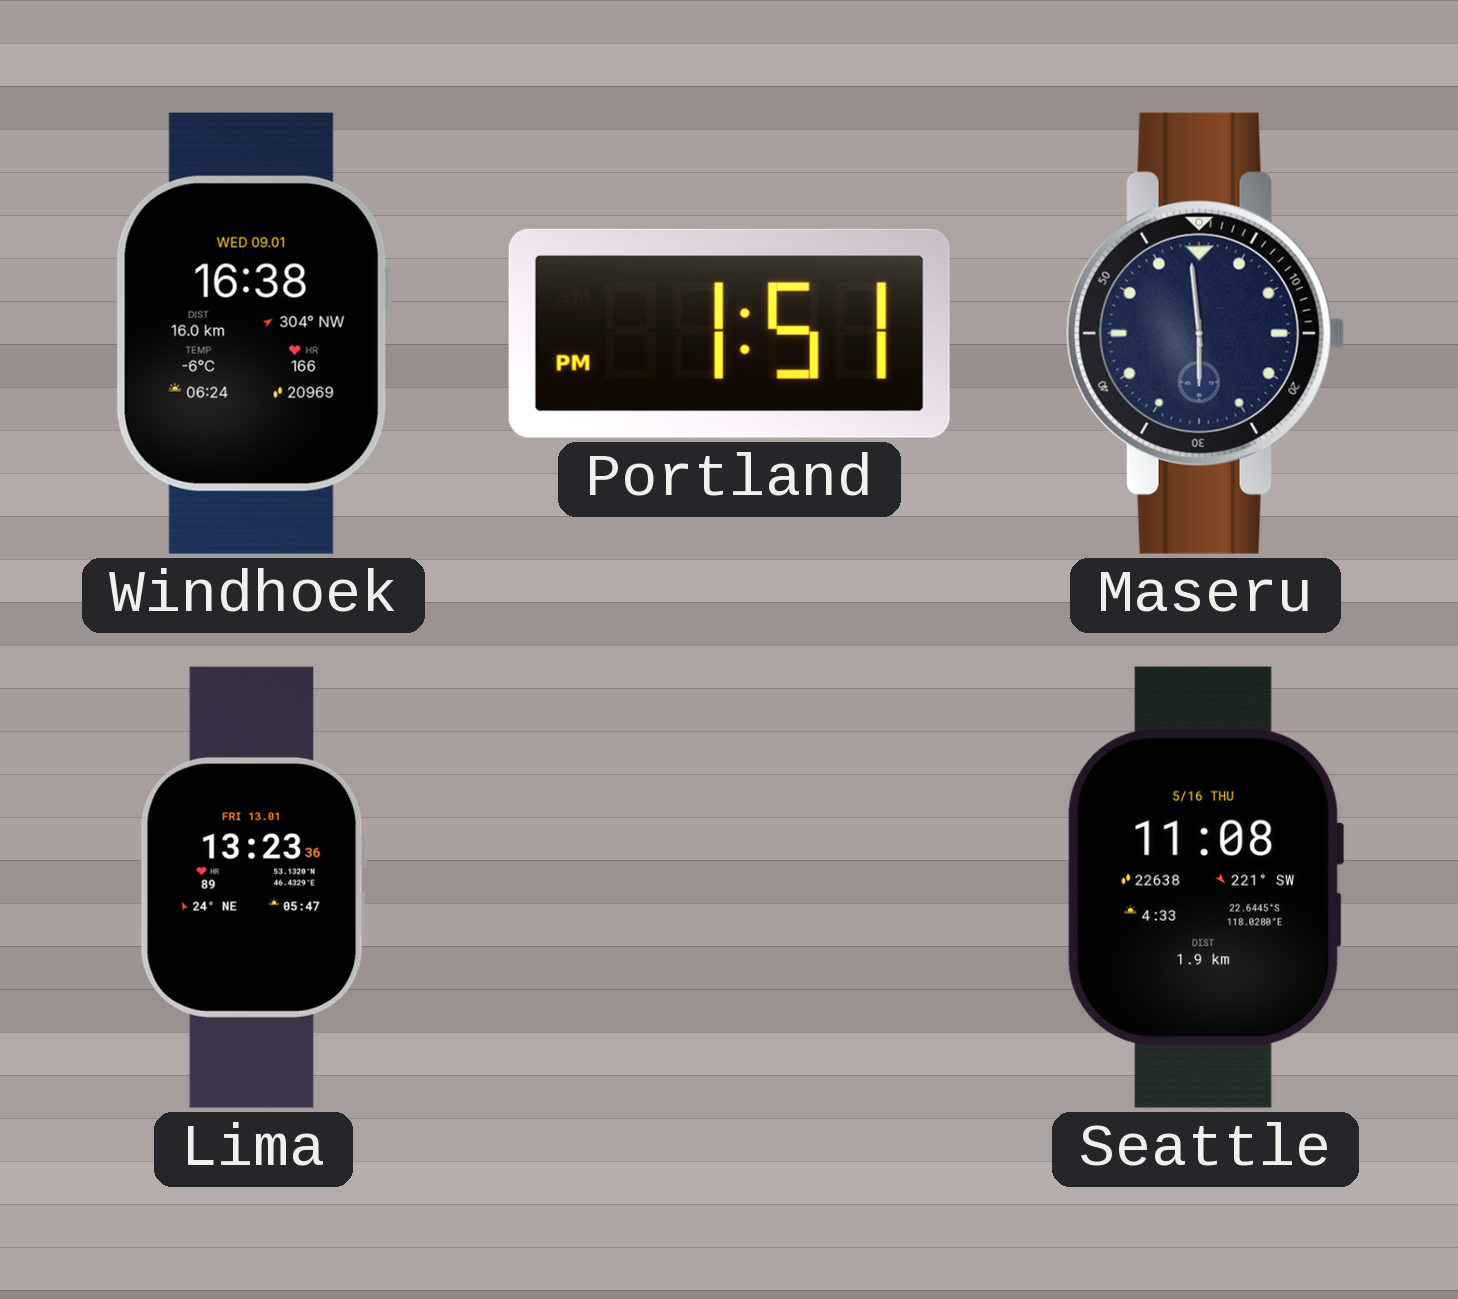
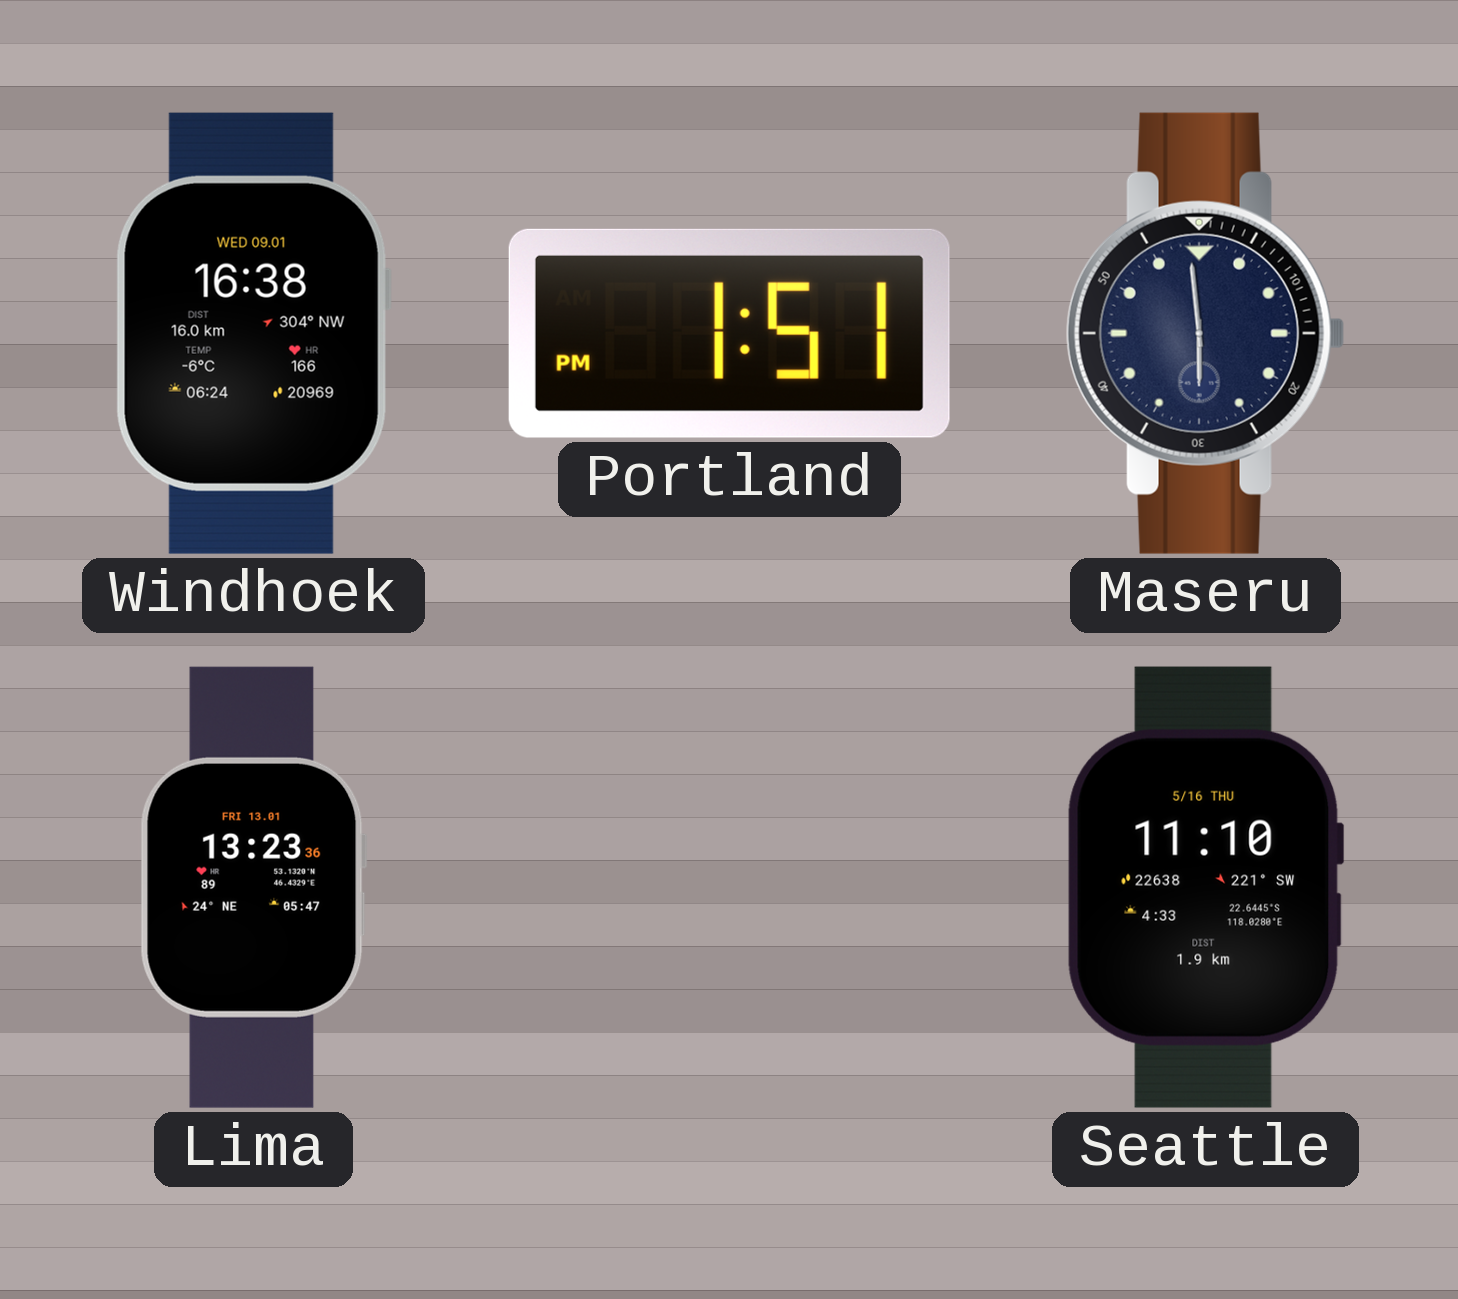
Seattle: 11:08 -> 11:10 (1205, 887)
